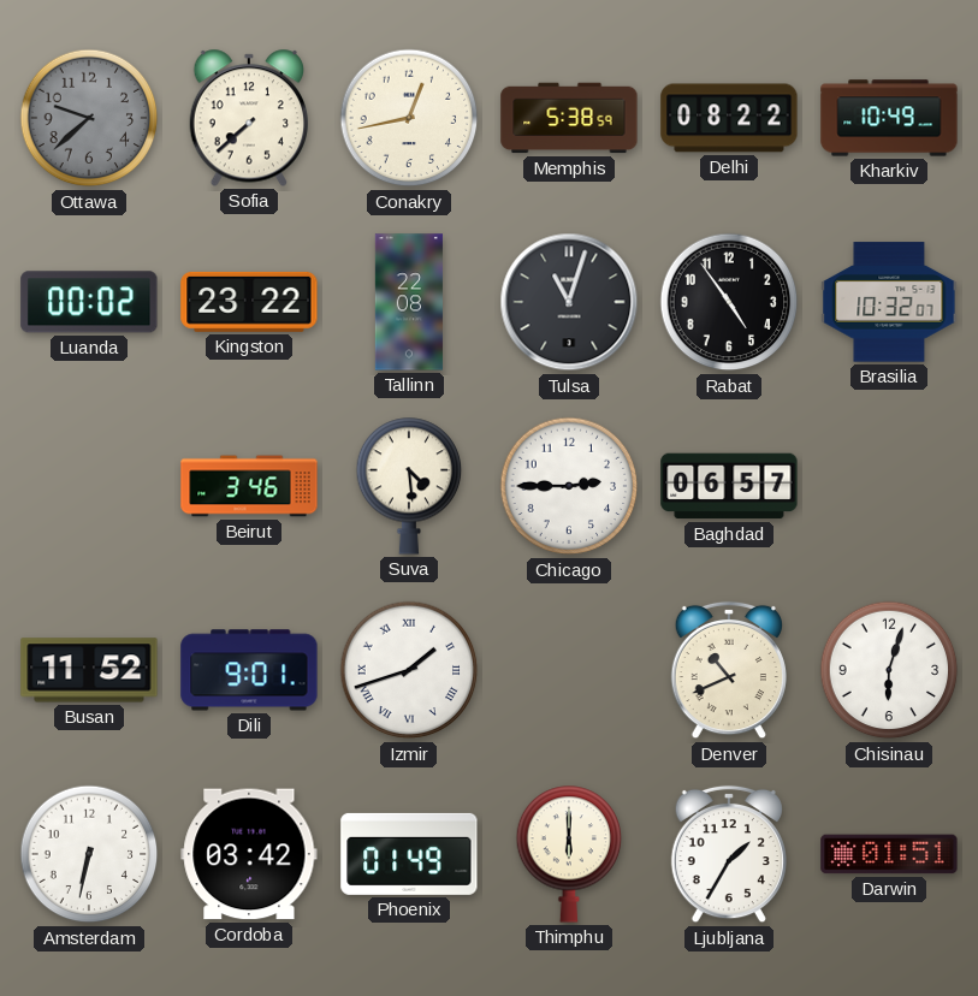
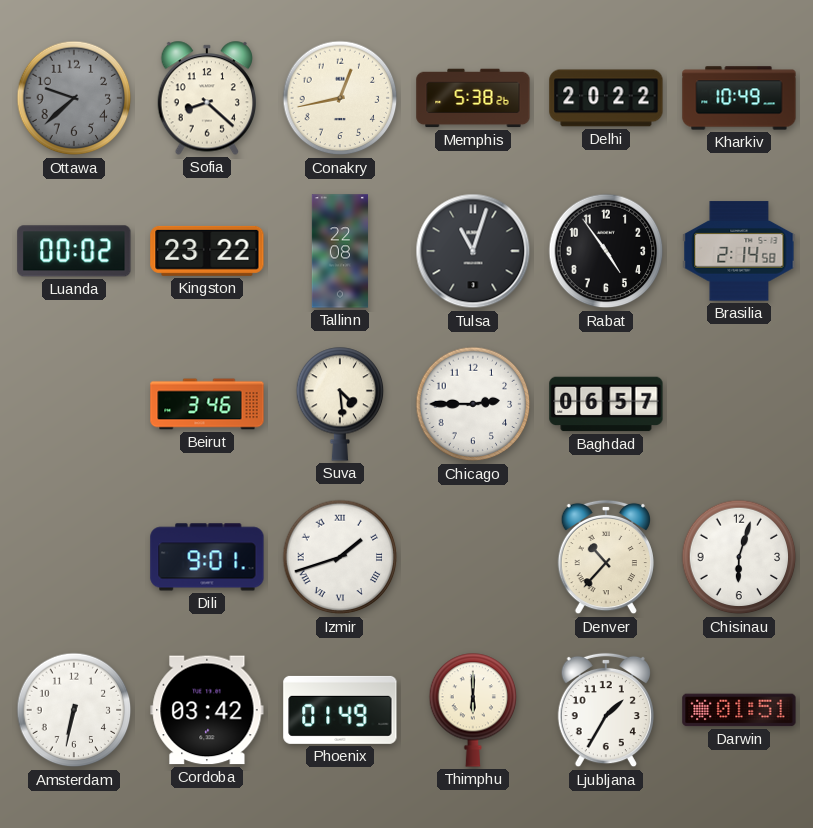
Sofia: 7:38 -> 8:22 (206, 98)
Memphis: 5:38:59 -> 5:38:26 (473, 98)
Delhi: 08:22 -> 20:22 (606, 98)
Brasilia: 10:32 -> 2:14 (739, 251)
Busan: 11:52 -> none (89, 670)
Denver: 10:41 -> 10:37 (606, 557)
